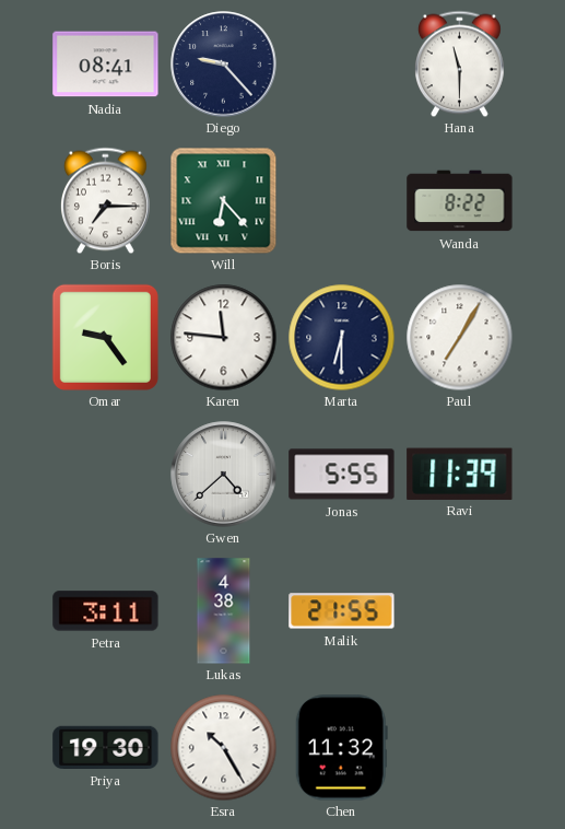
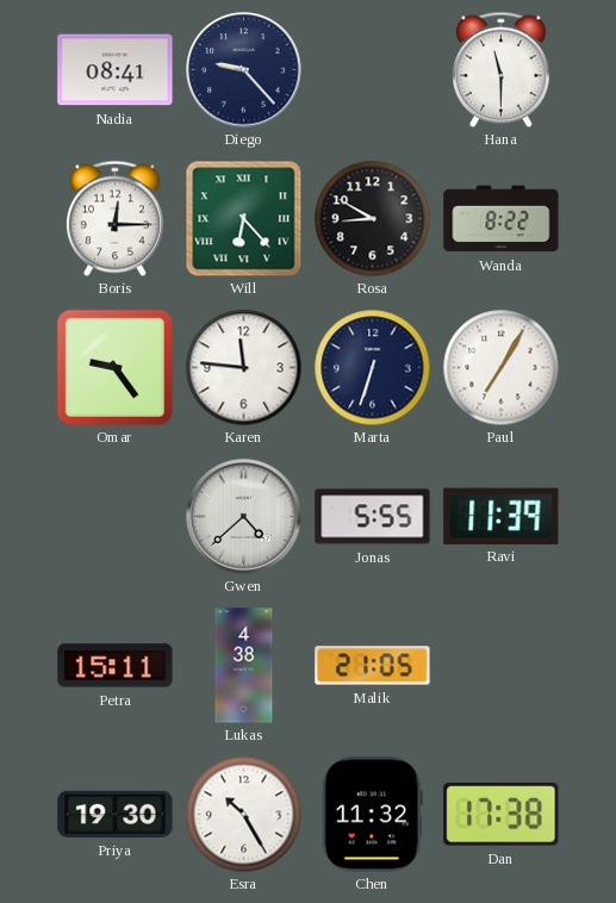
Boris: 7:15 -> 12:15 (114, 218)
Rosa: none -> 8:50 (372, 218)
Marta: 6:30 -> 6:33 (372, 367)
Petra: 3:11 -> 15:11 (116, 666)
Malik: 21:55 -> 21:05 (373, 666)
Dan: none -> 17:38 (502, 815)
